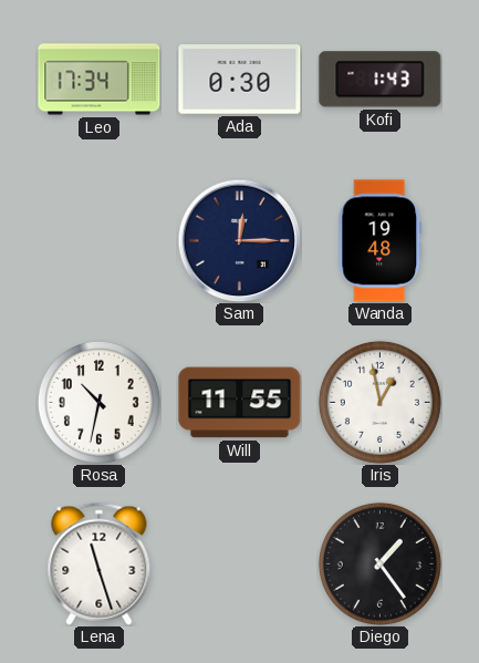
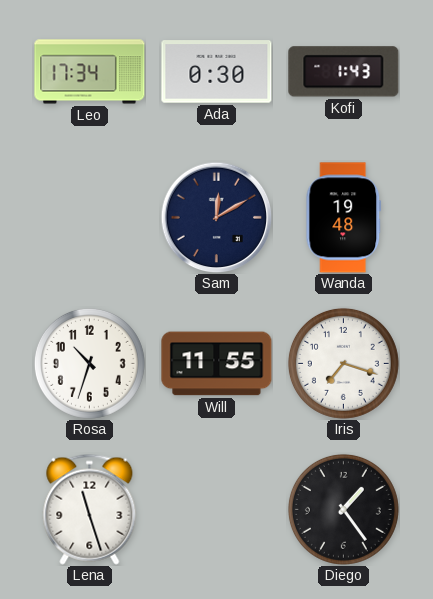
Sam: 12:15 -> 12:10 (216, 217)
Rosa: 10:32 -> 10:33 (89, 363)
Iris: 12:58 -> 7:18 (343, 363)
